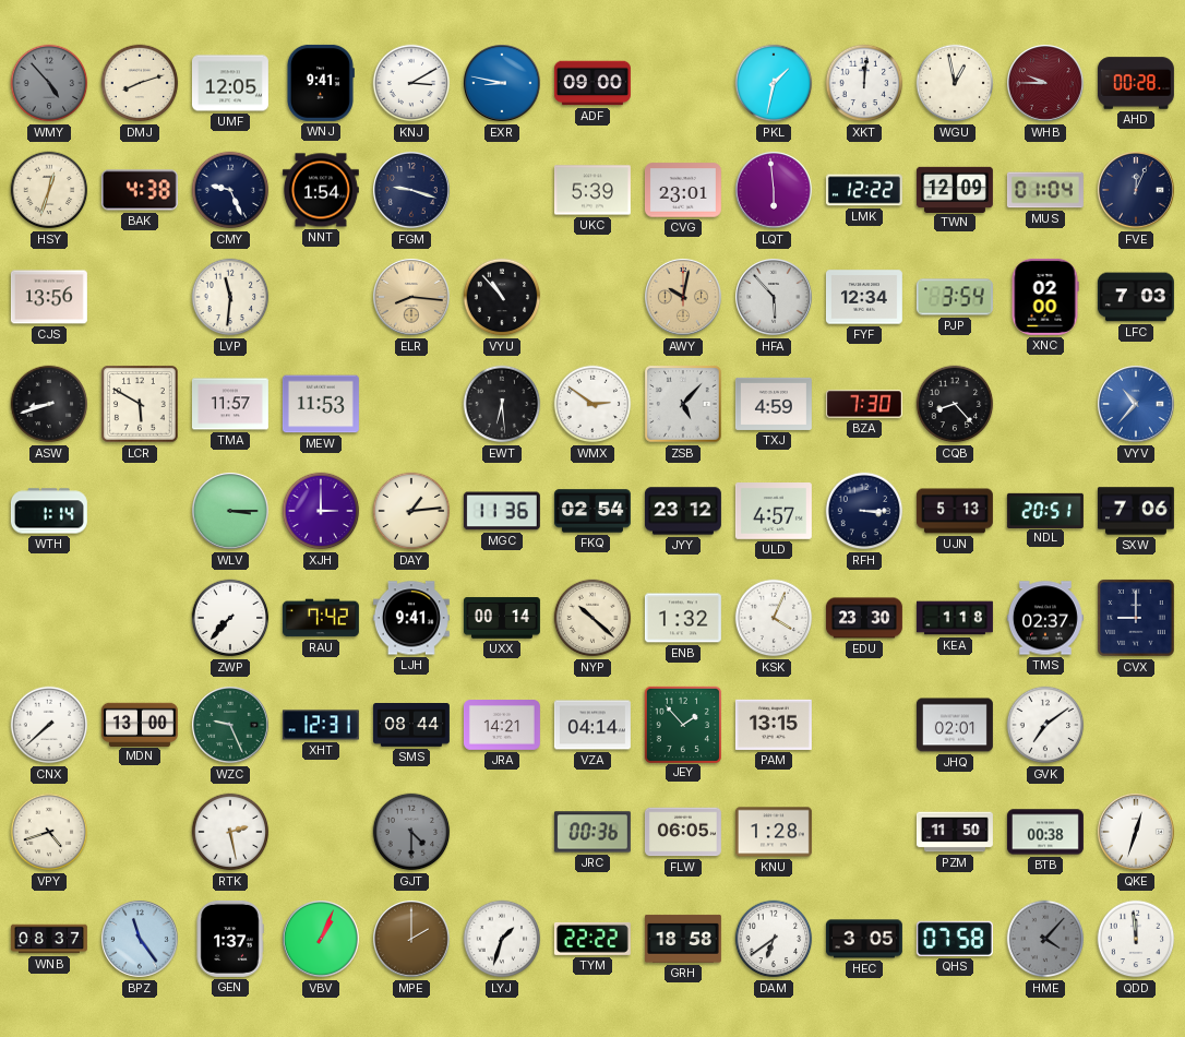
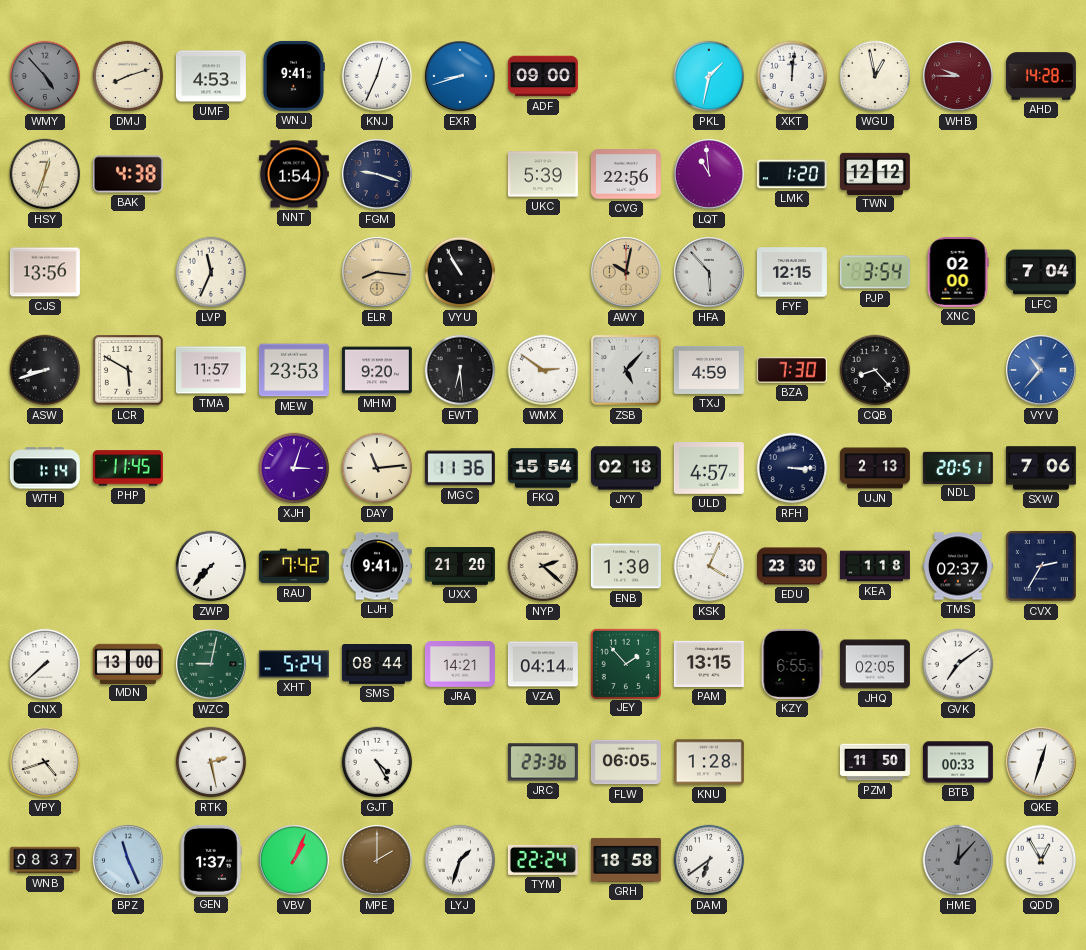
UMF: 12:05 -> 4:53 (211, 76)
KNJ: 3:10 -> 12:34 (377, 76)
EXR: 8:47 -> 8:42 (461, 77)
AHD: 00:28 -> 14:28 (1041, 76)
CMY: 9:26 -> none (230, 190)
CVG: 23:01 -> 22:56 (626, 174)
LQT: 5:59 -> 10:59 (710, 175)
LMK: 12:22 -> 1:20 (792, 174)
TWN: 12:09 -> 12:12 (875, 173)
MUS: 01:04 -> none (1045, 190)
FVE: 12:04 -> none (1137, 191)
LVP: 11:31 -> 11:34 (211, 272)
VYU: 10:53 -> 10:55 (460, 272)
FYF: 12:34 -> 12:15 (792, 272)
LFC: 7:03 -> 7:04 (1041, 272)
MEW: 11:53 -> 23:53 (294, 370)
MHM: none -> 9:20 (377, 370)
PHP: none -> 11:45 (128, 468)
WLV: 3:15 -> none (231, 512)
XJH: 3:00 -> 3:03 (294, 468)
DAY: 1:14 -> 11:14 (377, 468)
FKQ: 02:54 -> 15:54 (543, 468)
JYY: 23:12 -> 02:18 (626, 468)
UJN: 5:13 -> 2:13 (875, 468)
UXX: 00:14 -> 21:20 (460, 566)
NYP: 10:22 -> 2:22 (543, 566)
ENB: 1:32 -> 1:30 (626, 566)
CVX: 9:00 -> 2:35 (1041, 566)
WZC: 9:26 -> 9:02 (212, 665)
XHT: 12:31 -> 5:24 (294, 664)
KZY: none -> 6:55 (792, 664)
JHQ: 02:01 -> 02:05 (875, 664)
GJT: 4:30 -> 4:25 (377, 762)
GJT dial: grey -> white (377, 762)
JRC: 00:36 -> 23:36 (543, 762)
BTB: 00:38 -> 00:33 (958, 762)
BPZ: 11:24 -> 11:26 (129, 861)
TYM: 22:22 -> 22:24 (543, 860)
HEC: 3:05 -> none (864, 939)
QHS: 07:58 -> none (955, 939)
HME: 4:07 -> 12:07 (958, 860)
QDD: 11:59 -> 12:55 (1041, 860)
